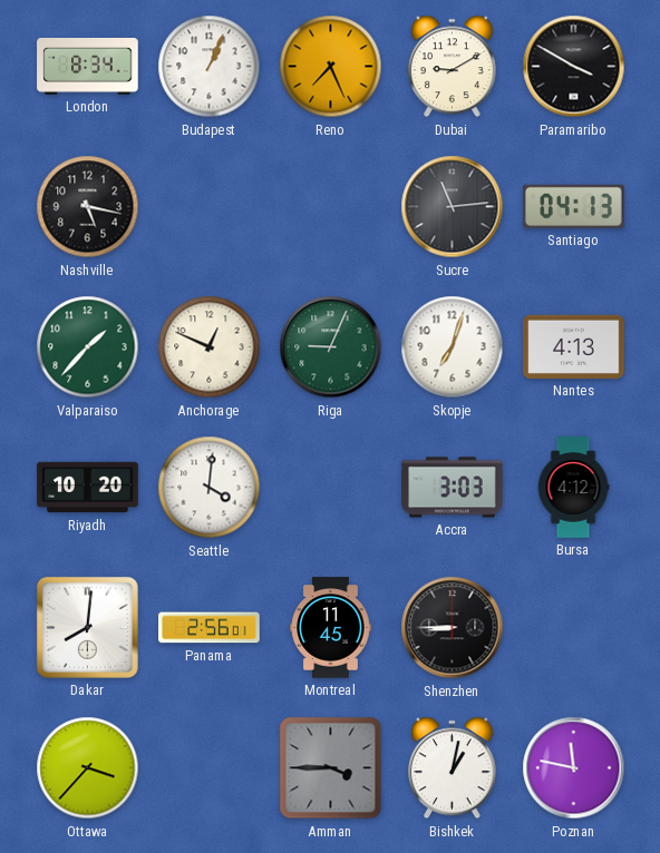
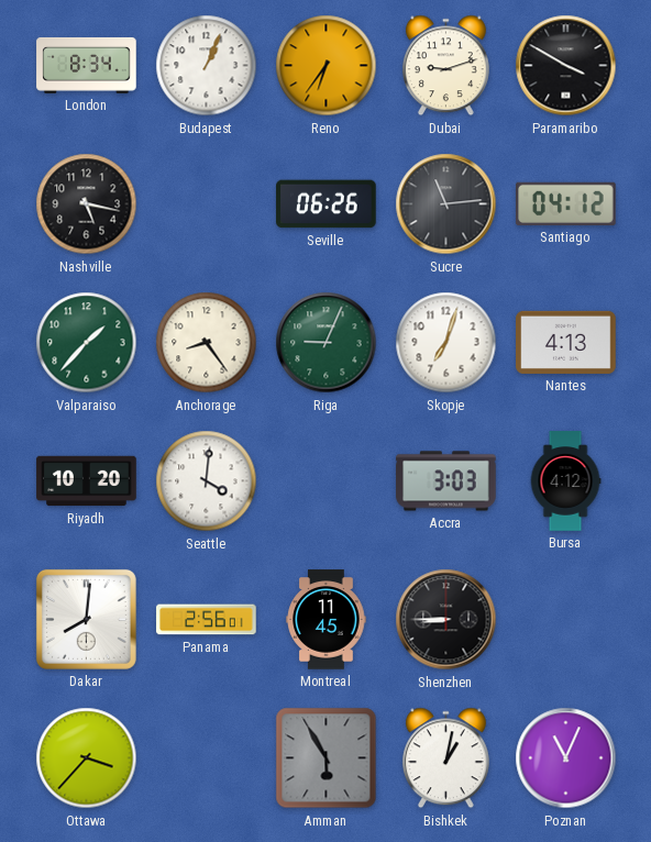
Reno: 7:26 -> 6:36 (327, 66)
Dubai: 9:10 -> 9:12 (445, 66)
Seville: none -> 06:26 (327, 204)
Santiago: 04:13 -> 04:12 (566, 203)
Anchorage: 12:49 -> 8:24 (207, 343)
Amman: 3:45 -> 5:55 (327, 758)
Poznan: 11:47 -> 11:04 (566, 758)
